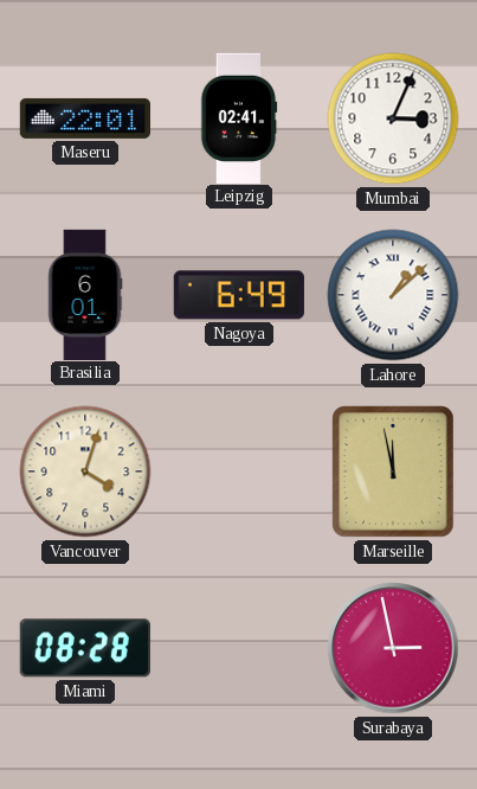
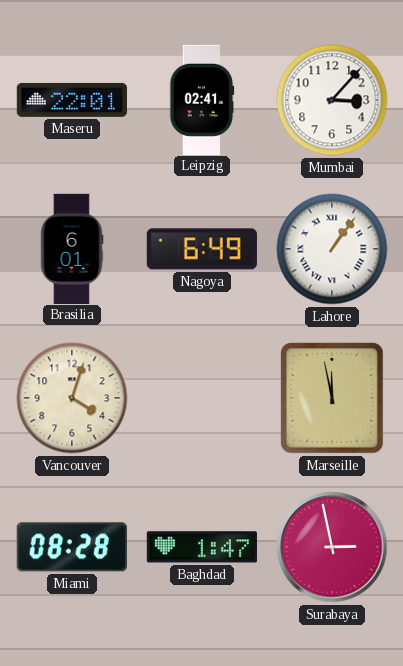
Mumbai: 3:04 -> 3:07 (332, 100)
Lahore: 1:08 -> 1:06 (332, 249)
Baghdad: none -> 1:47 (202, 547)
